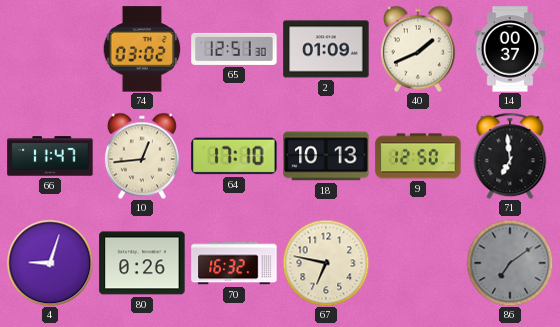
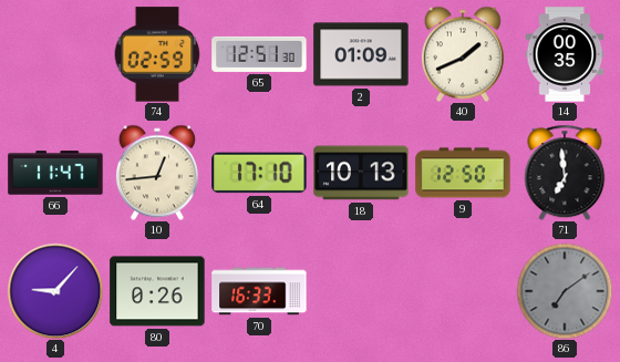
74: 03:02 -> 02:59 (157, 54)
14: 00:37 -> 00:35 (565, 54)
4: 9:03 -> 9:07 (55, 291)
70: 16:32 -> 16:33 (259, 291)
67: 6:47 -> none (326, 263)
